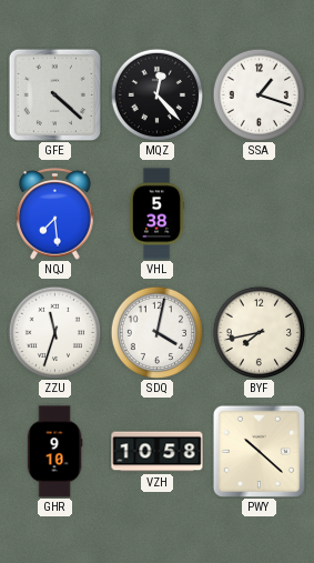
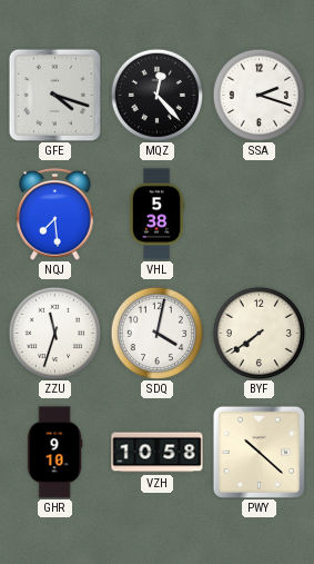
GFE: 4:22 -> 4:18 (54, 95)
SSA: 1:18 -> 2:18 (259, 95)
BYF: 7:43 -> 7:39 (259, 333)
